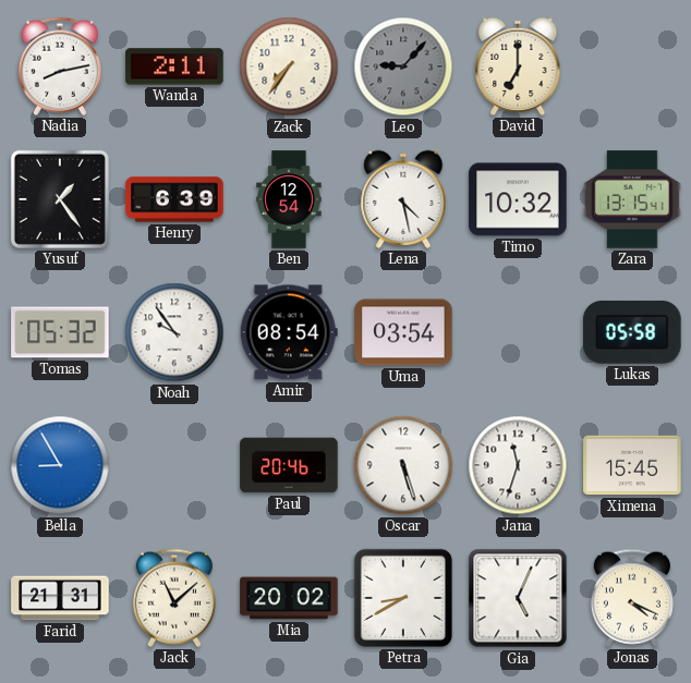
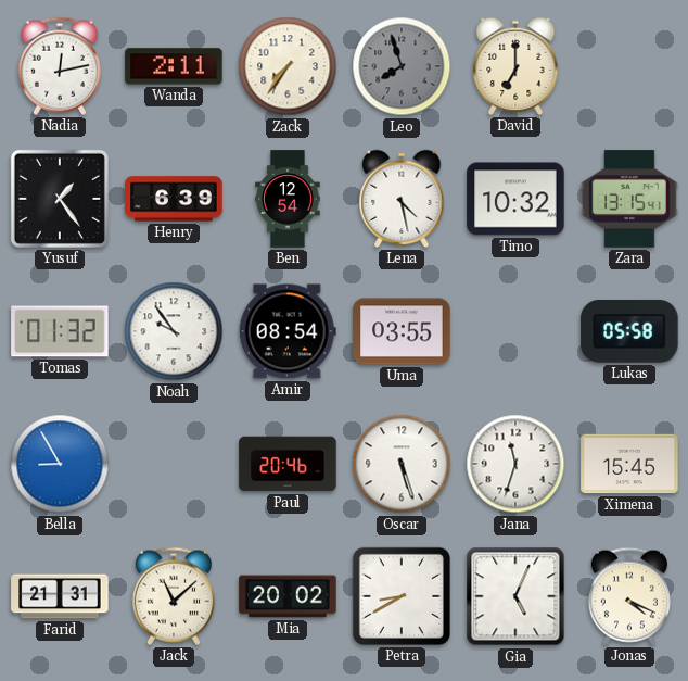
Nadia: 8:13 -> 12:13 (60, 66)
Leo: 9:07 -> 7:57 (402, 66)
Tomas: 05:32 -> 01:32 (60, 331)
Uma: 03:54 -> 03:55 (402, 331)
